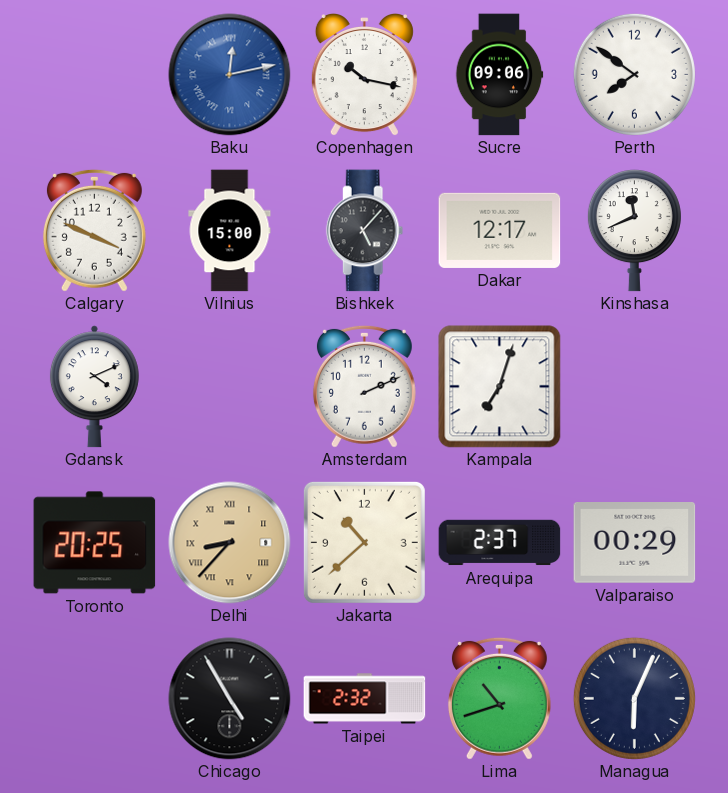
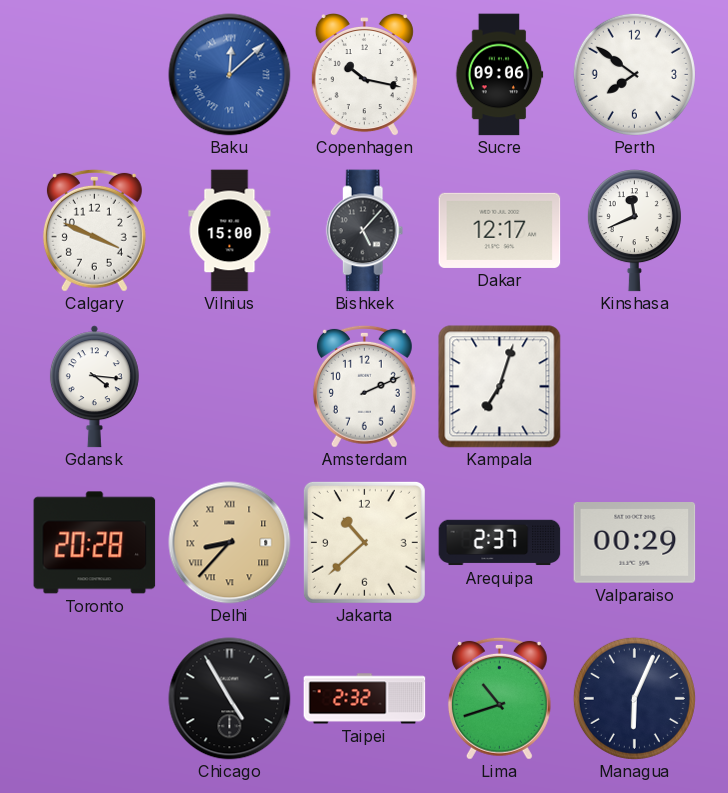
Baku: 12:13 -> 12:08 (230, 75)
Gdansk: 4:11 -> 4:16 (94, 387)
Toronto: 20:25 -> 20:28 (95, 543)
